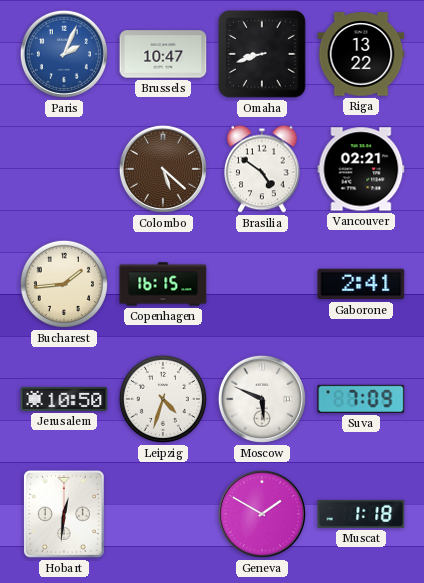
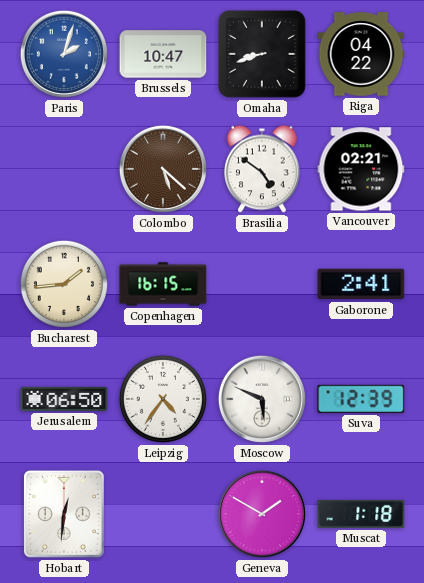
Paris: 2:04 -> 2:03 (64, 54)
Riga: 13:22 -> 04:22 (361, 54)
Jerusalem: 10:50 -> 06:50 (64, 399)
Leipzig: 4:33 -> 4:36 (163, 399)
Suva: 7:09 -> 12:39 (361, 399)
